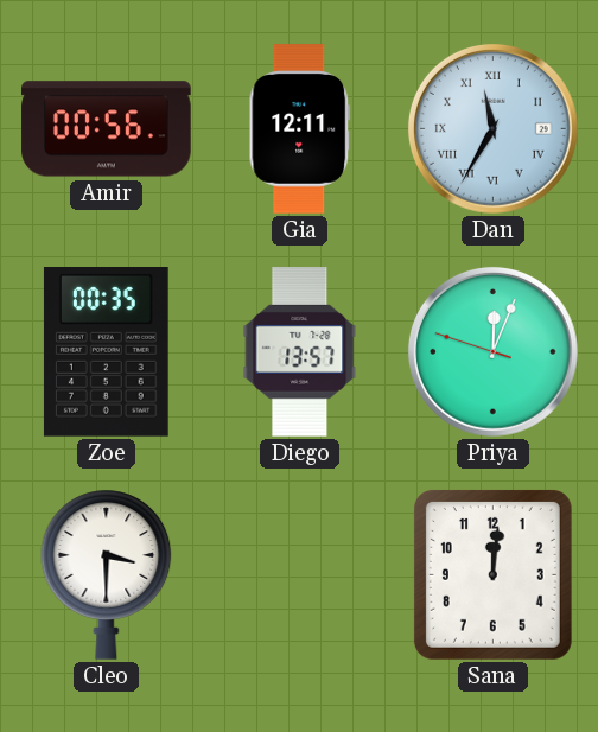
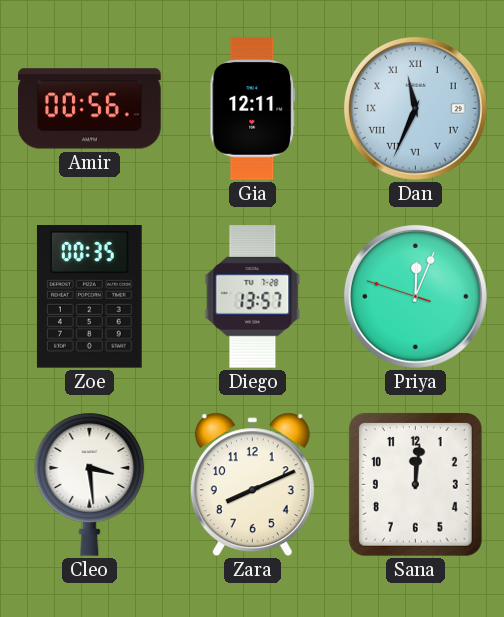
Dan: 11:35 -> 11:34 (415, 108)
Cleo: 3:30 -> 3:29 (90, 484)
Zara: none -> 8:11 (252, 485)
